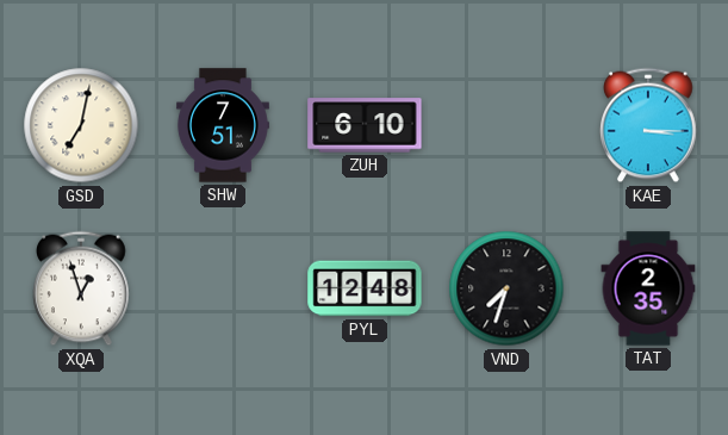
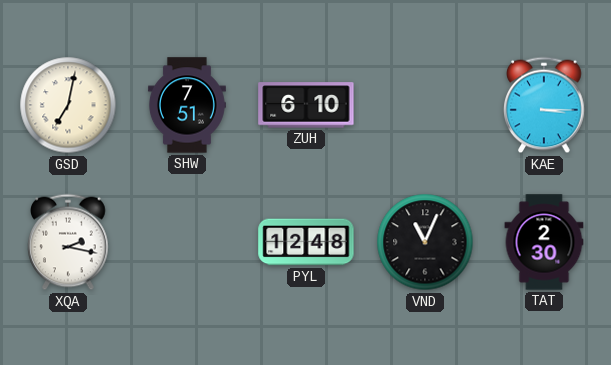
XQA: 12:57 -> 2:17 (68, 242)
VND: 7:33 -> 11:04 (425, 242)
TAT: 2:35 -> 2:30 (544, 242)
